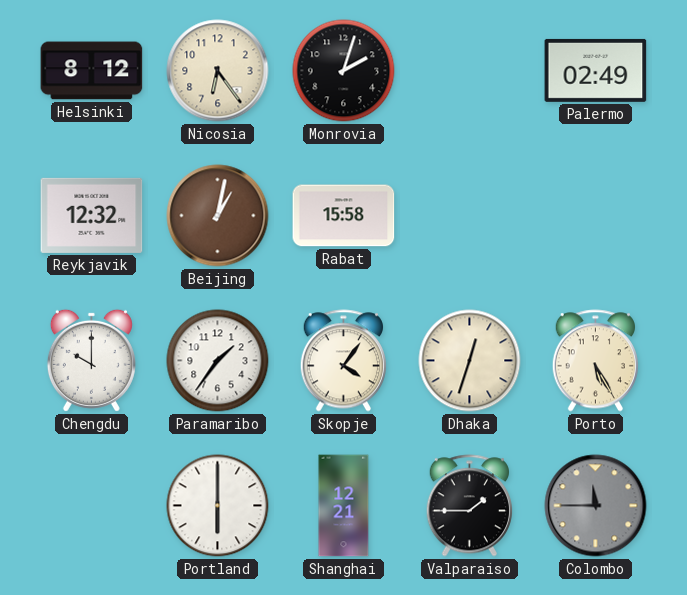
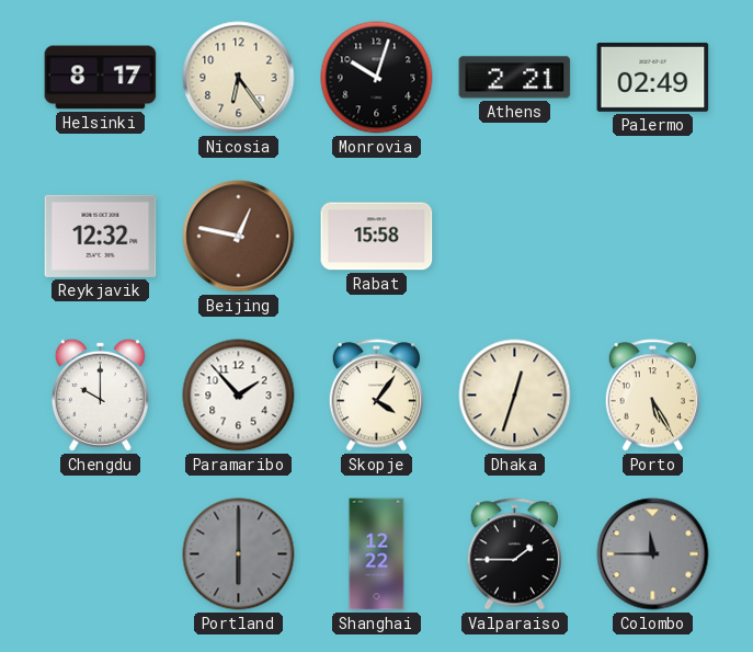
Helsinki: 8:12 -> 8:17 (101, 78)
Monrovia: 2:03 -> 10:03 (377, 78)
Athens: none -> 2:21 (515, 78)
Beijing: 1:02 -> 12:47 (239, 237)
Paramaribo: 1:36 -> 1:53 (239, 396)
Portland dial: white -> grey (239, 554)
Shanghai: 12:21 -> 12:22 (377, 554)
